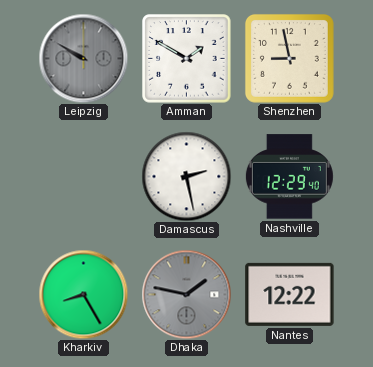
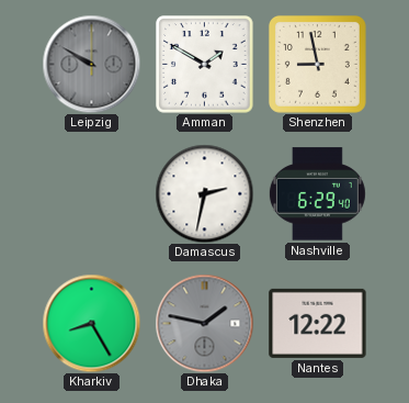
Damascus: 2:28 -> 2:32 (204, 193)
Nashville: 12:29 -> 6:29 (317, 194)
